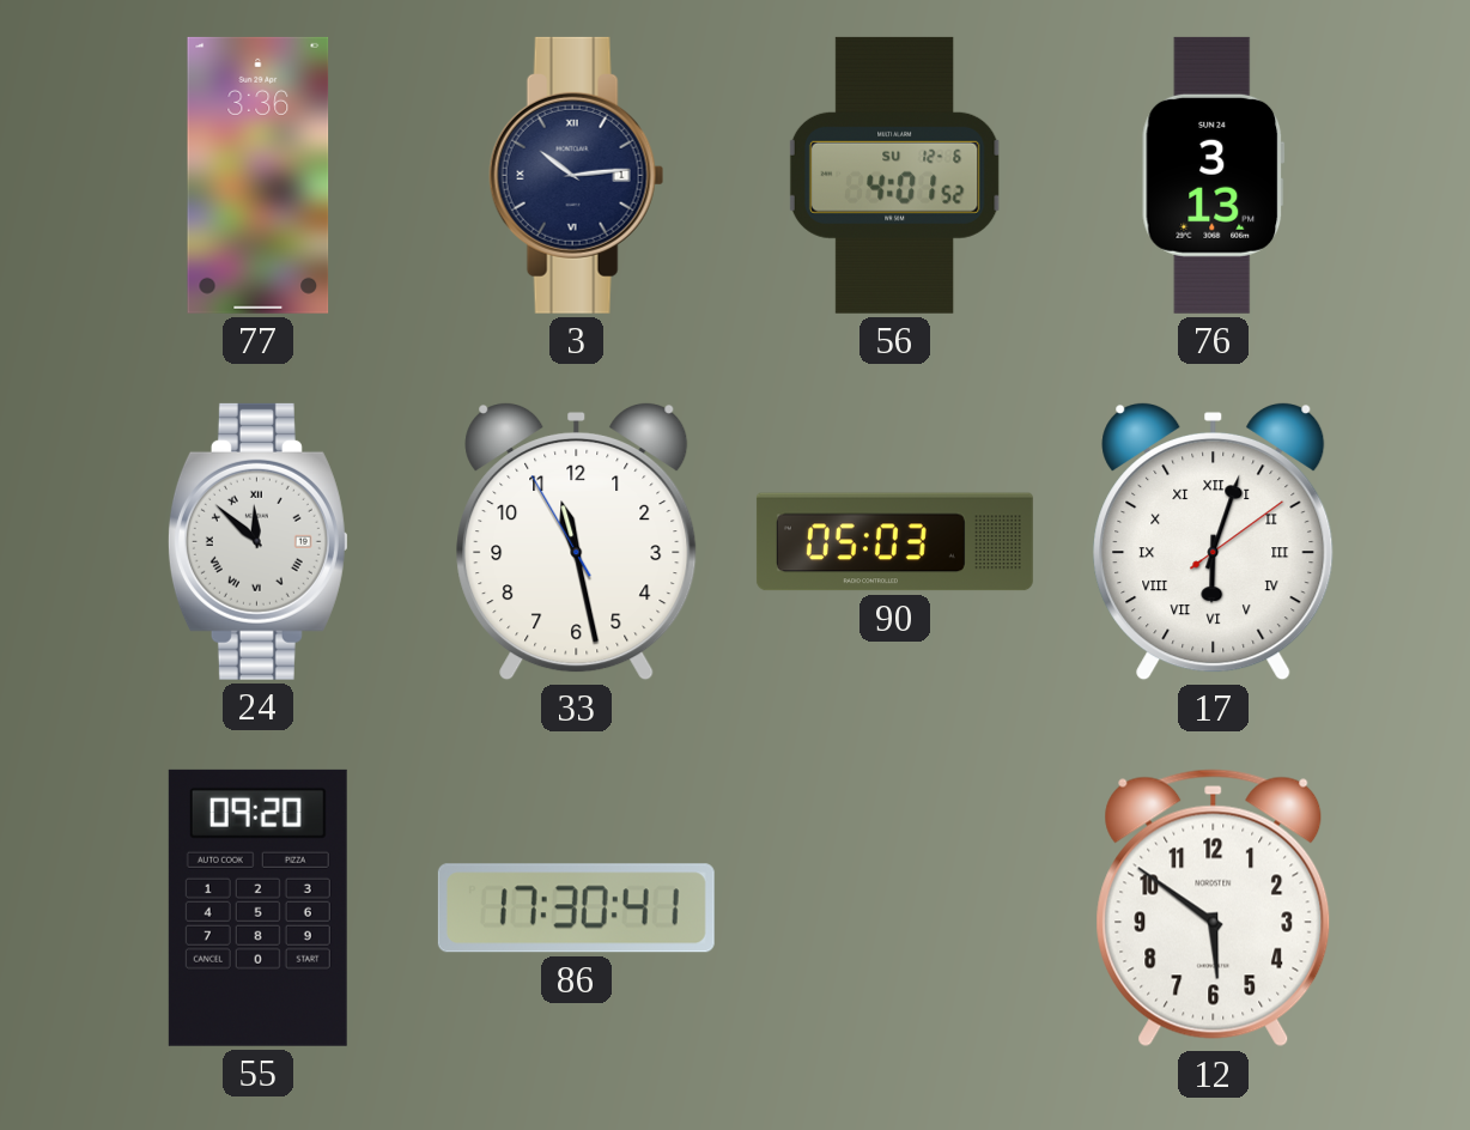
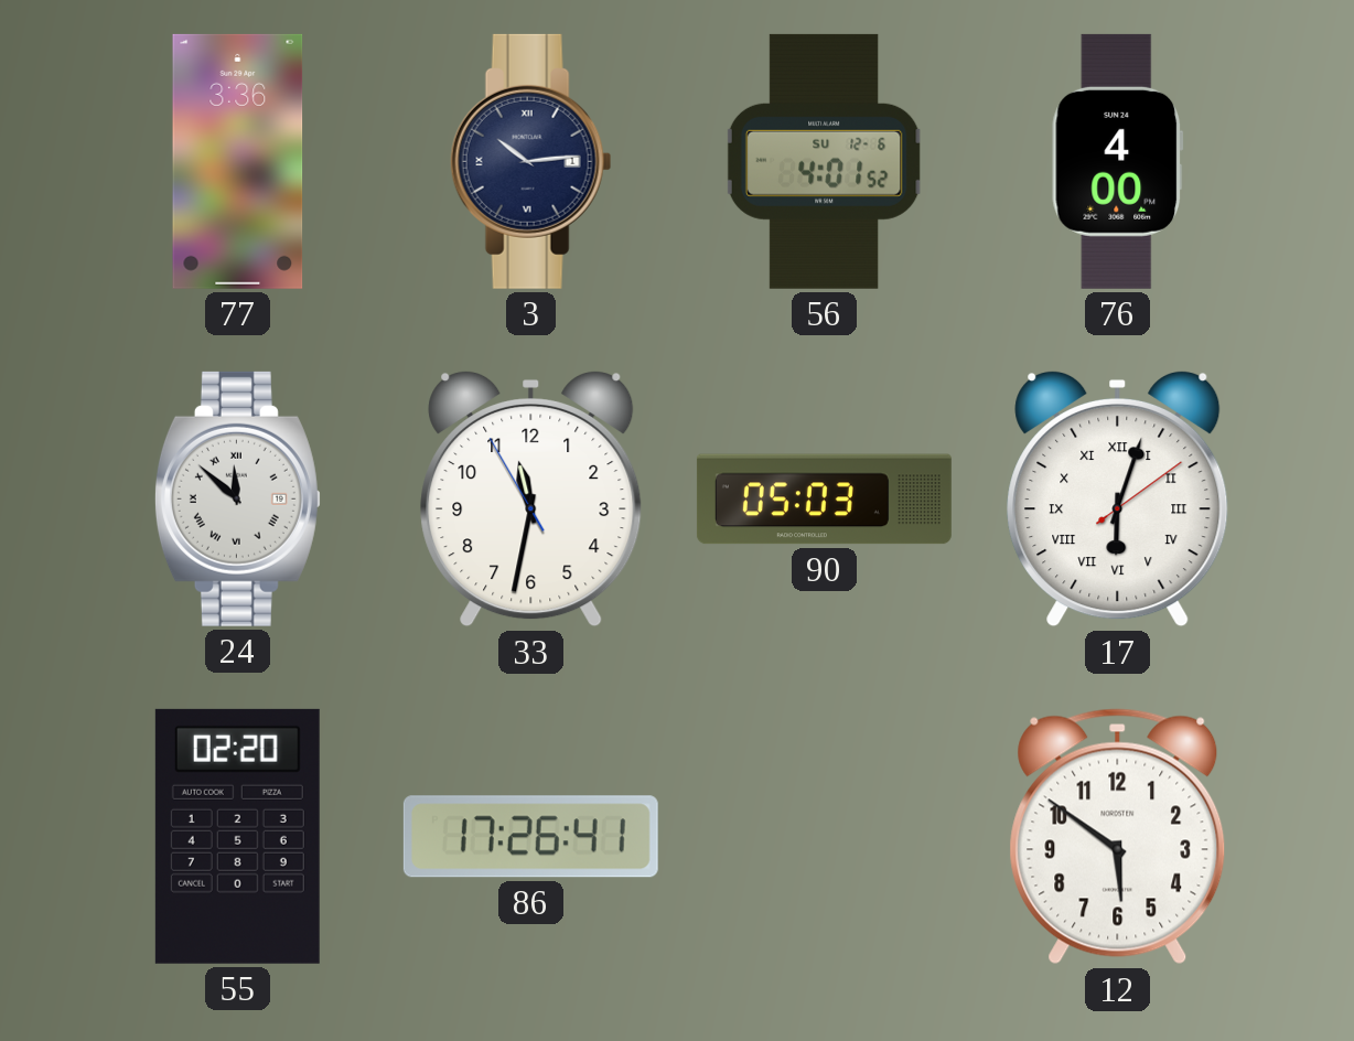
76: 3:13 -> 4:00 (1118, 161)
33: 11:27 -> 11:31 (531, 498)
55: 09:20 -> 02:20 (237, 836)
86: 17:30 -> 17:26 (530, 837)
